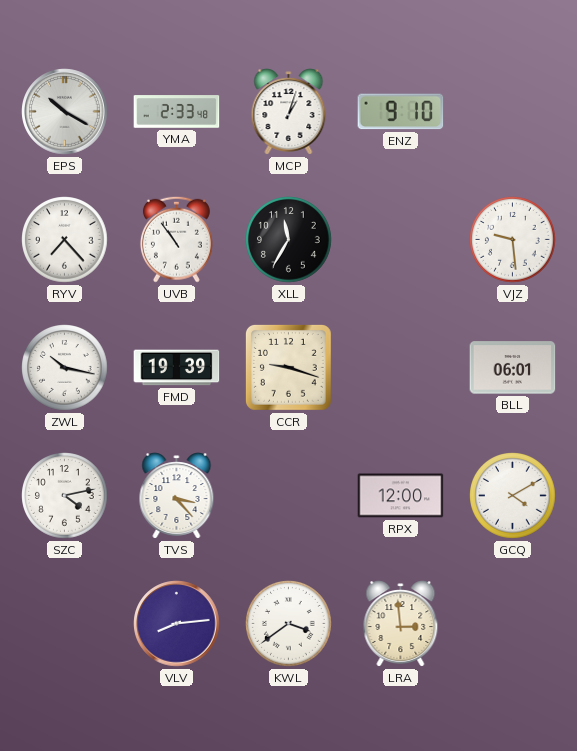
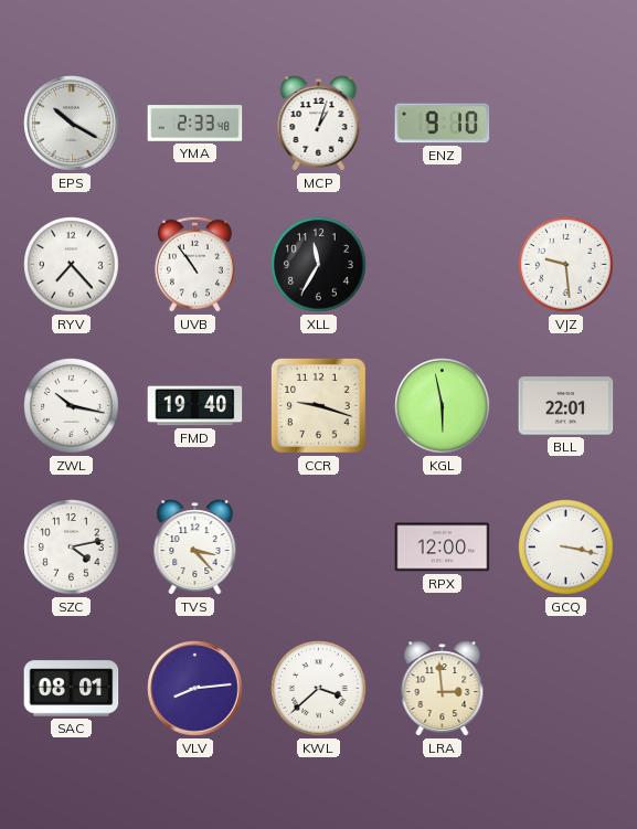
FMD: 19:39 -> 19:40 (195, 406)
KGL: none -> 5:58 (443, 406)
BLL: 06:01 -> 22:01 (566, 406)
GCQ: 4:10 -> 3:17 (566, 548)
SAC: none -> 08:01 (72, 689)
KWL: 3:39 -> 3:38 (319, 689)
